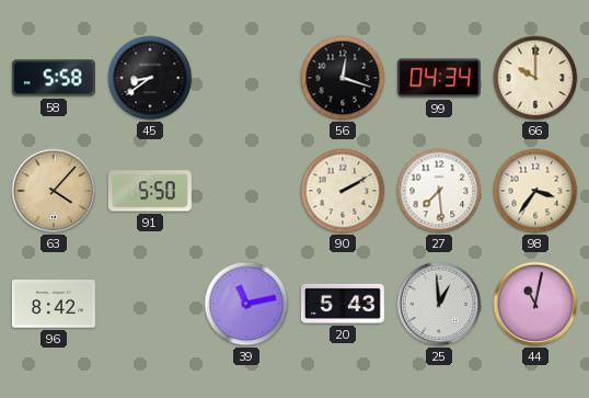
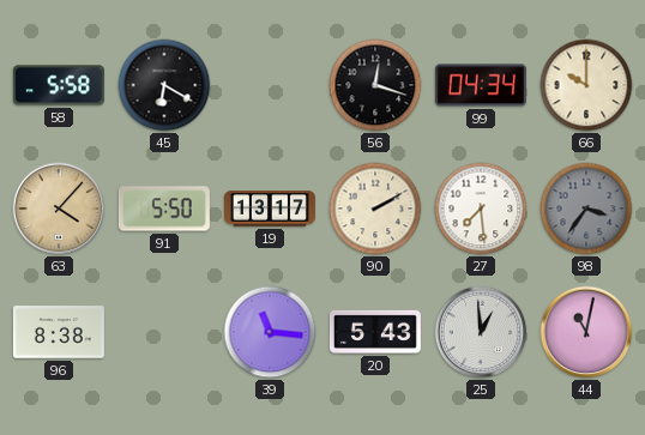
45: 8:39 -> 6:20 (164, 85)
19: none -> 13:17 (270, 209)
98 dial: cream -> grey (586, 209)
96: 8:42 -> 8:38 (59, 332)
39: 11:13 -> 11:16 (270, 332)
